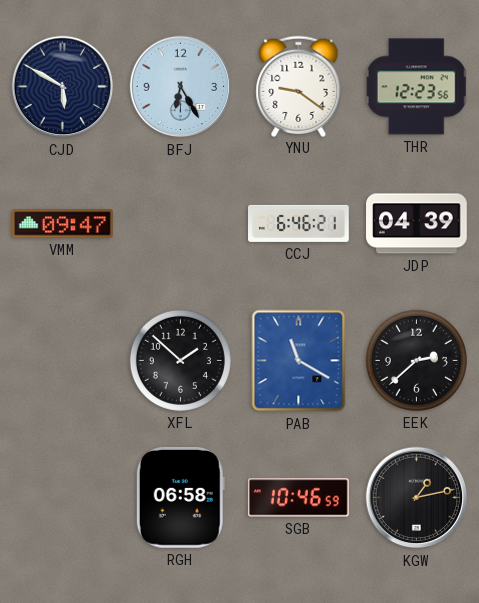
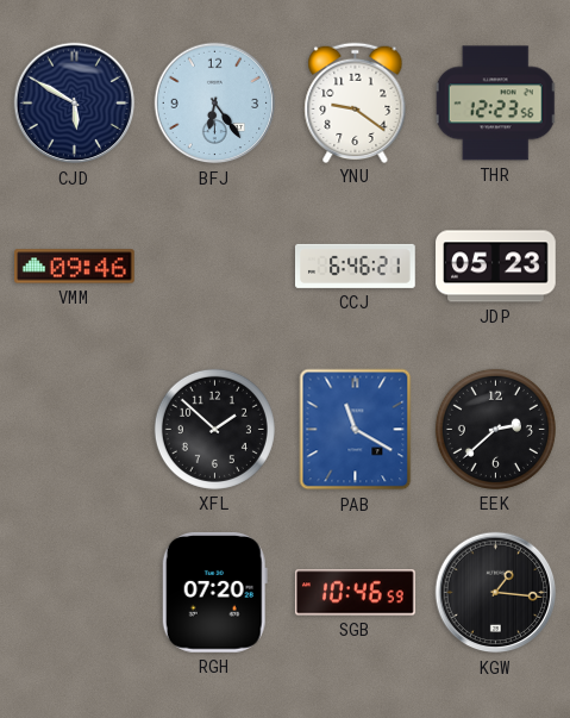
BFJ: 6:25 -> 6:24 (215, 104)
VMM: 09:47 -> 09:46 (75, 267)
JDP: 04:39 -> 05:23 (496, 267)
RGH: 06:58 -> 07:20 (214, 593)
KGW: 1:13 -> 1:16 (496, 593)
